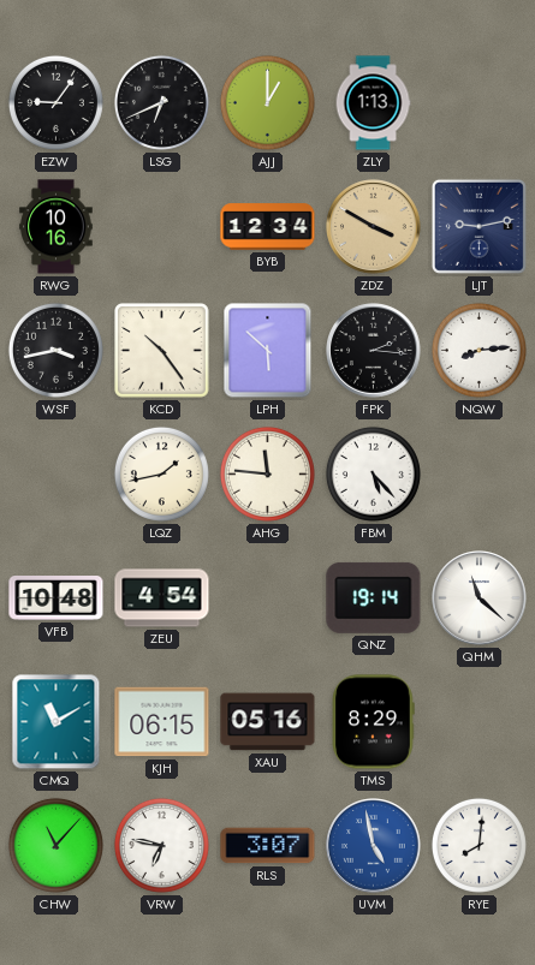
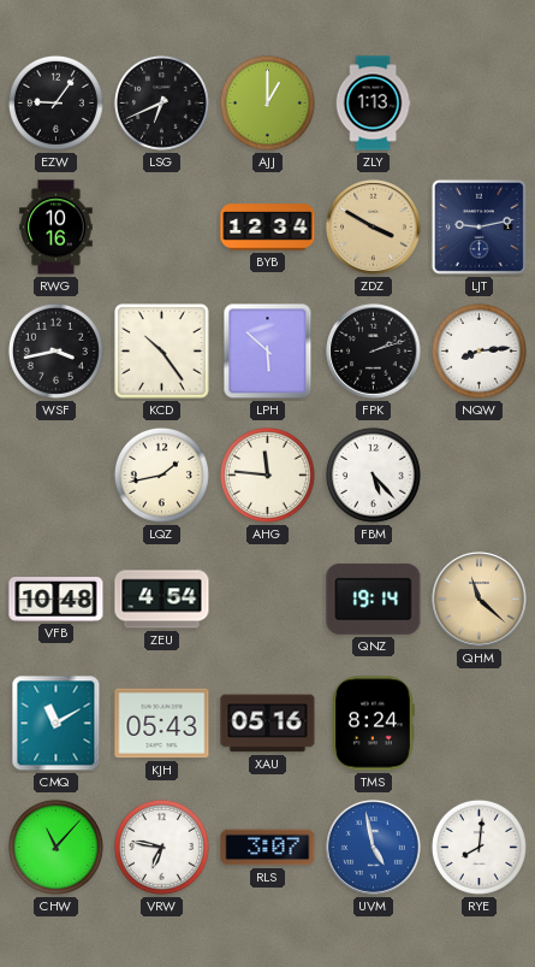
FPK: 2:16 -> 2:12 (374, 352)
QHM dial: white -> champagne (480, 600)
KJH: 06:15 -> 05:43 (162, 724)
TMS: 8:29 -> 8:24 (373, 724)
